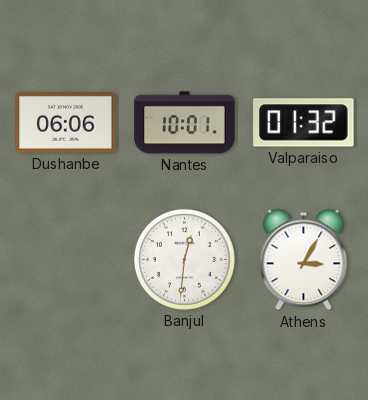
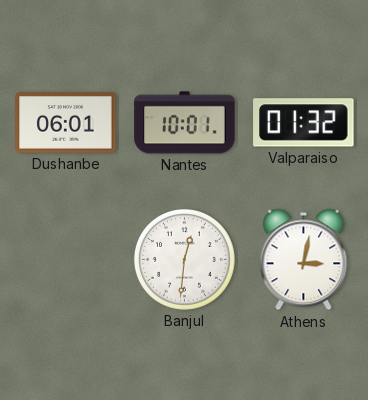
Dushanbe: 06:06 -> 06:01 (66, 123)
Athens: 3:05 -> 3:02 (304, 260)
